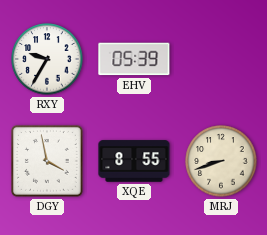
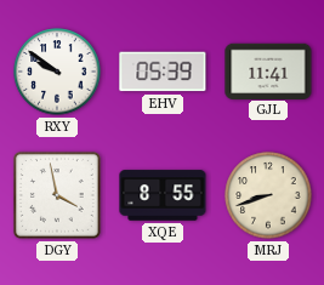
RXY: 9:35 -> 9:51 (57, 72)
GJL: none -> 11:41 (268, 70)
